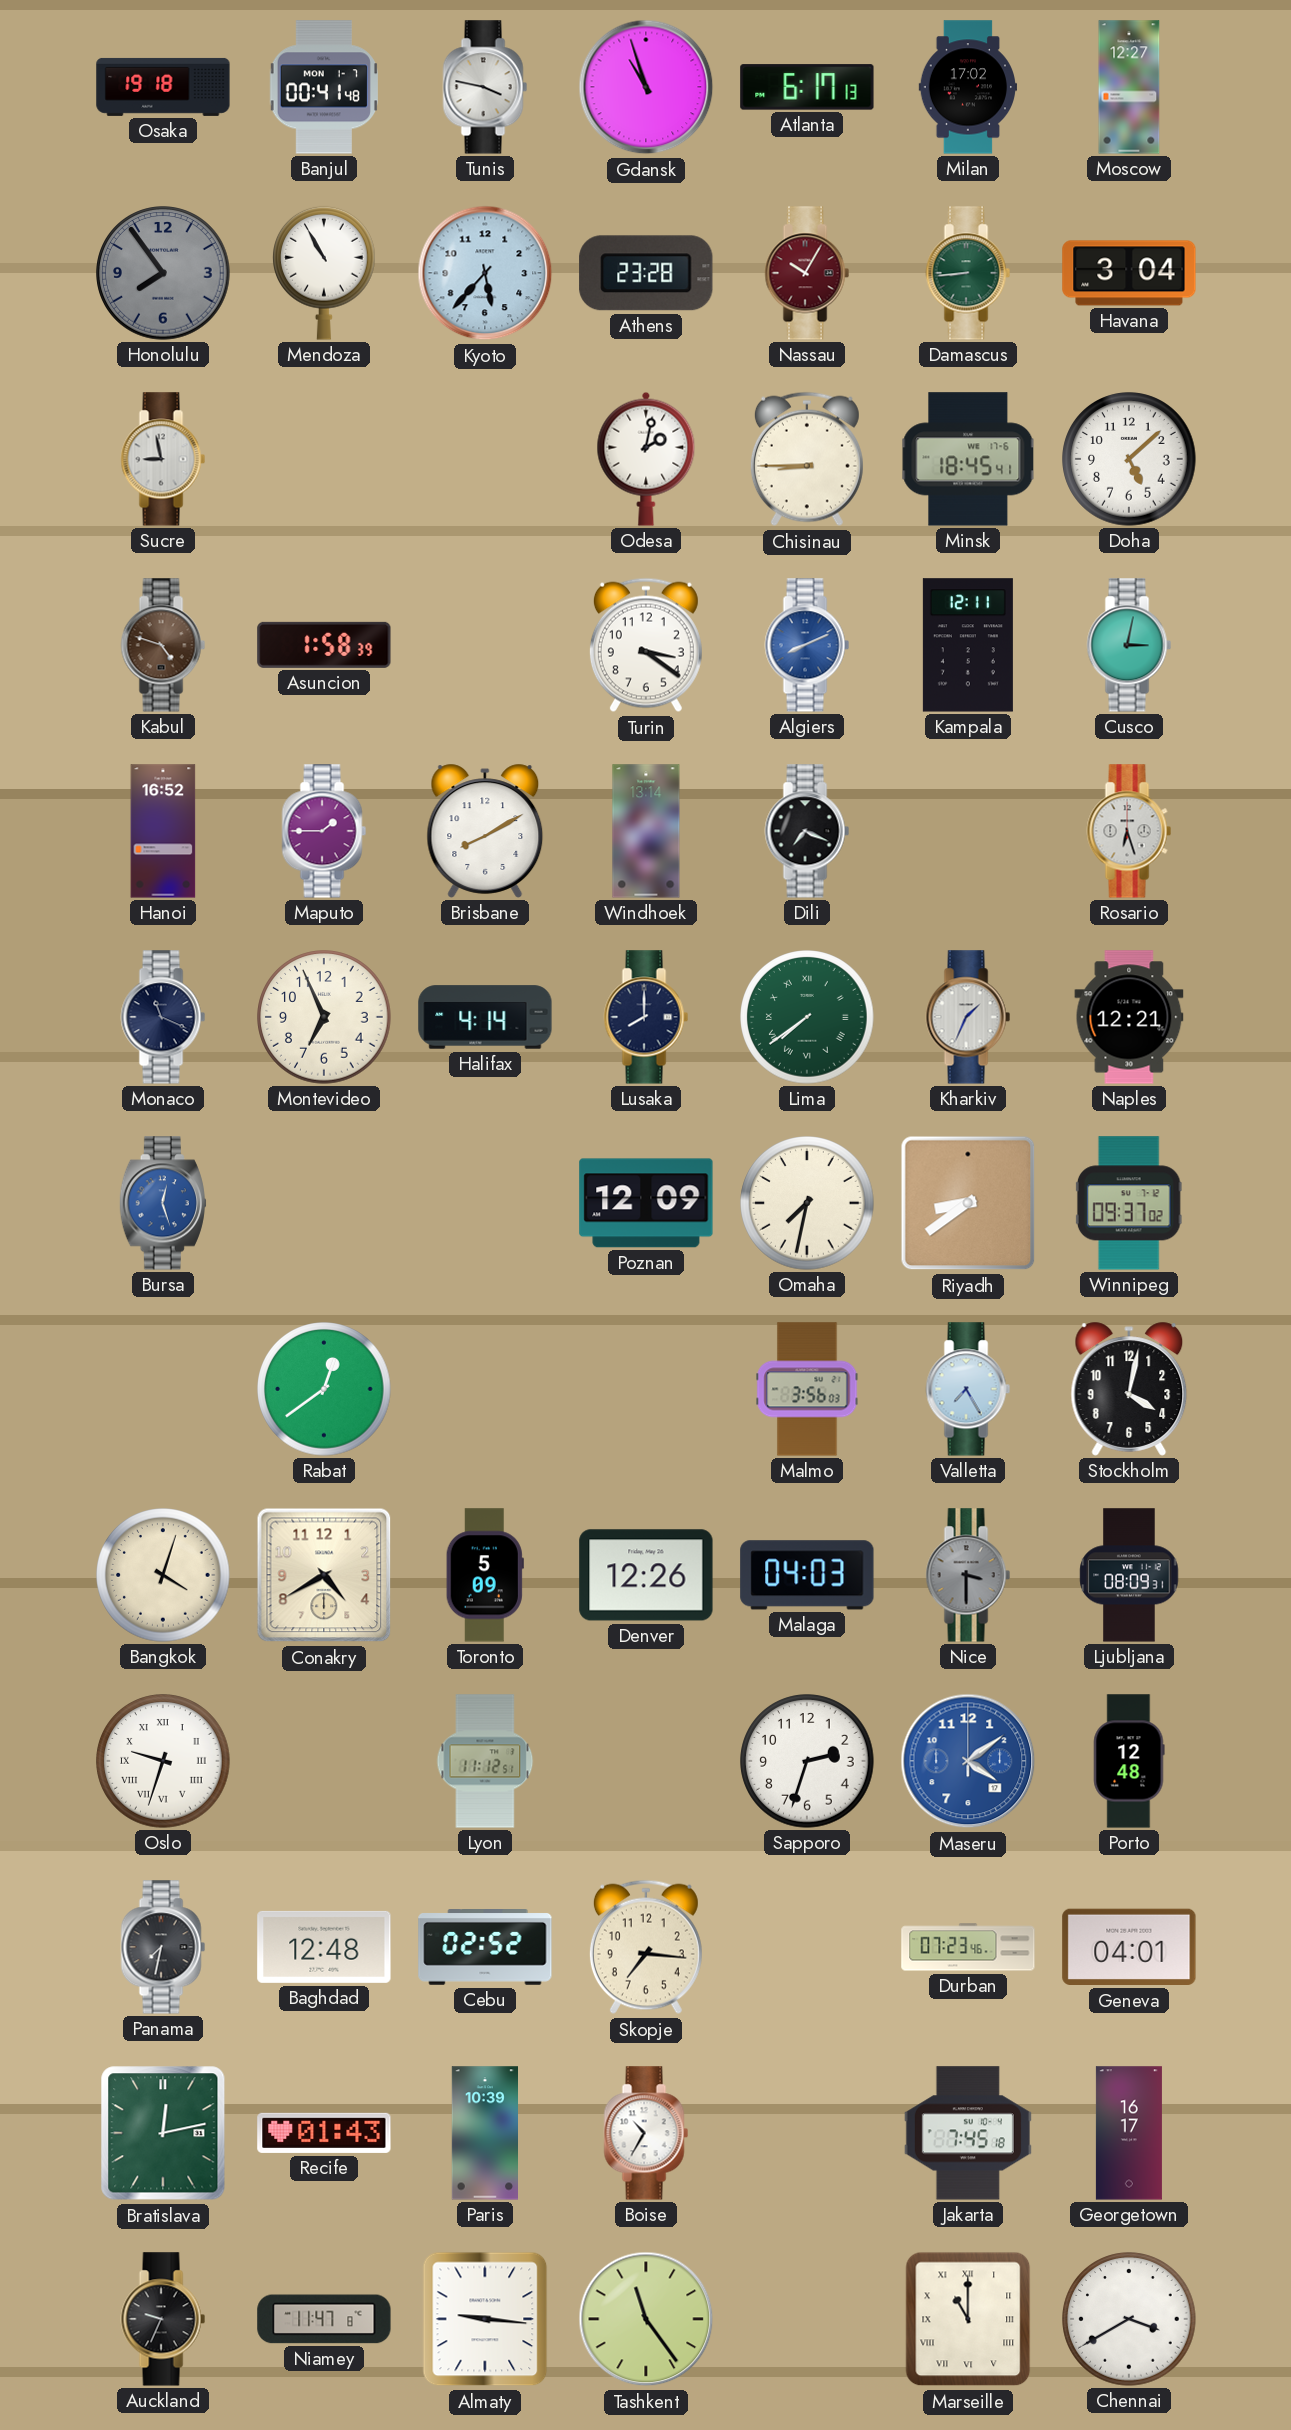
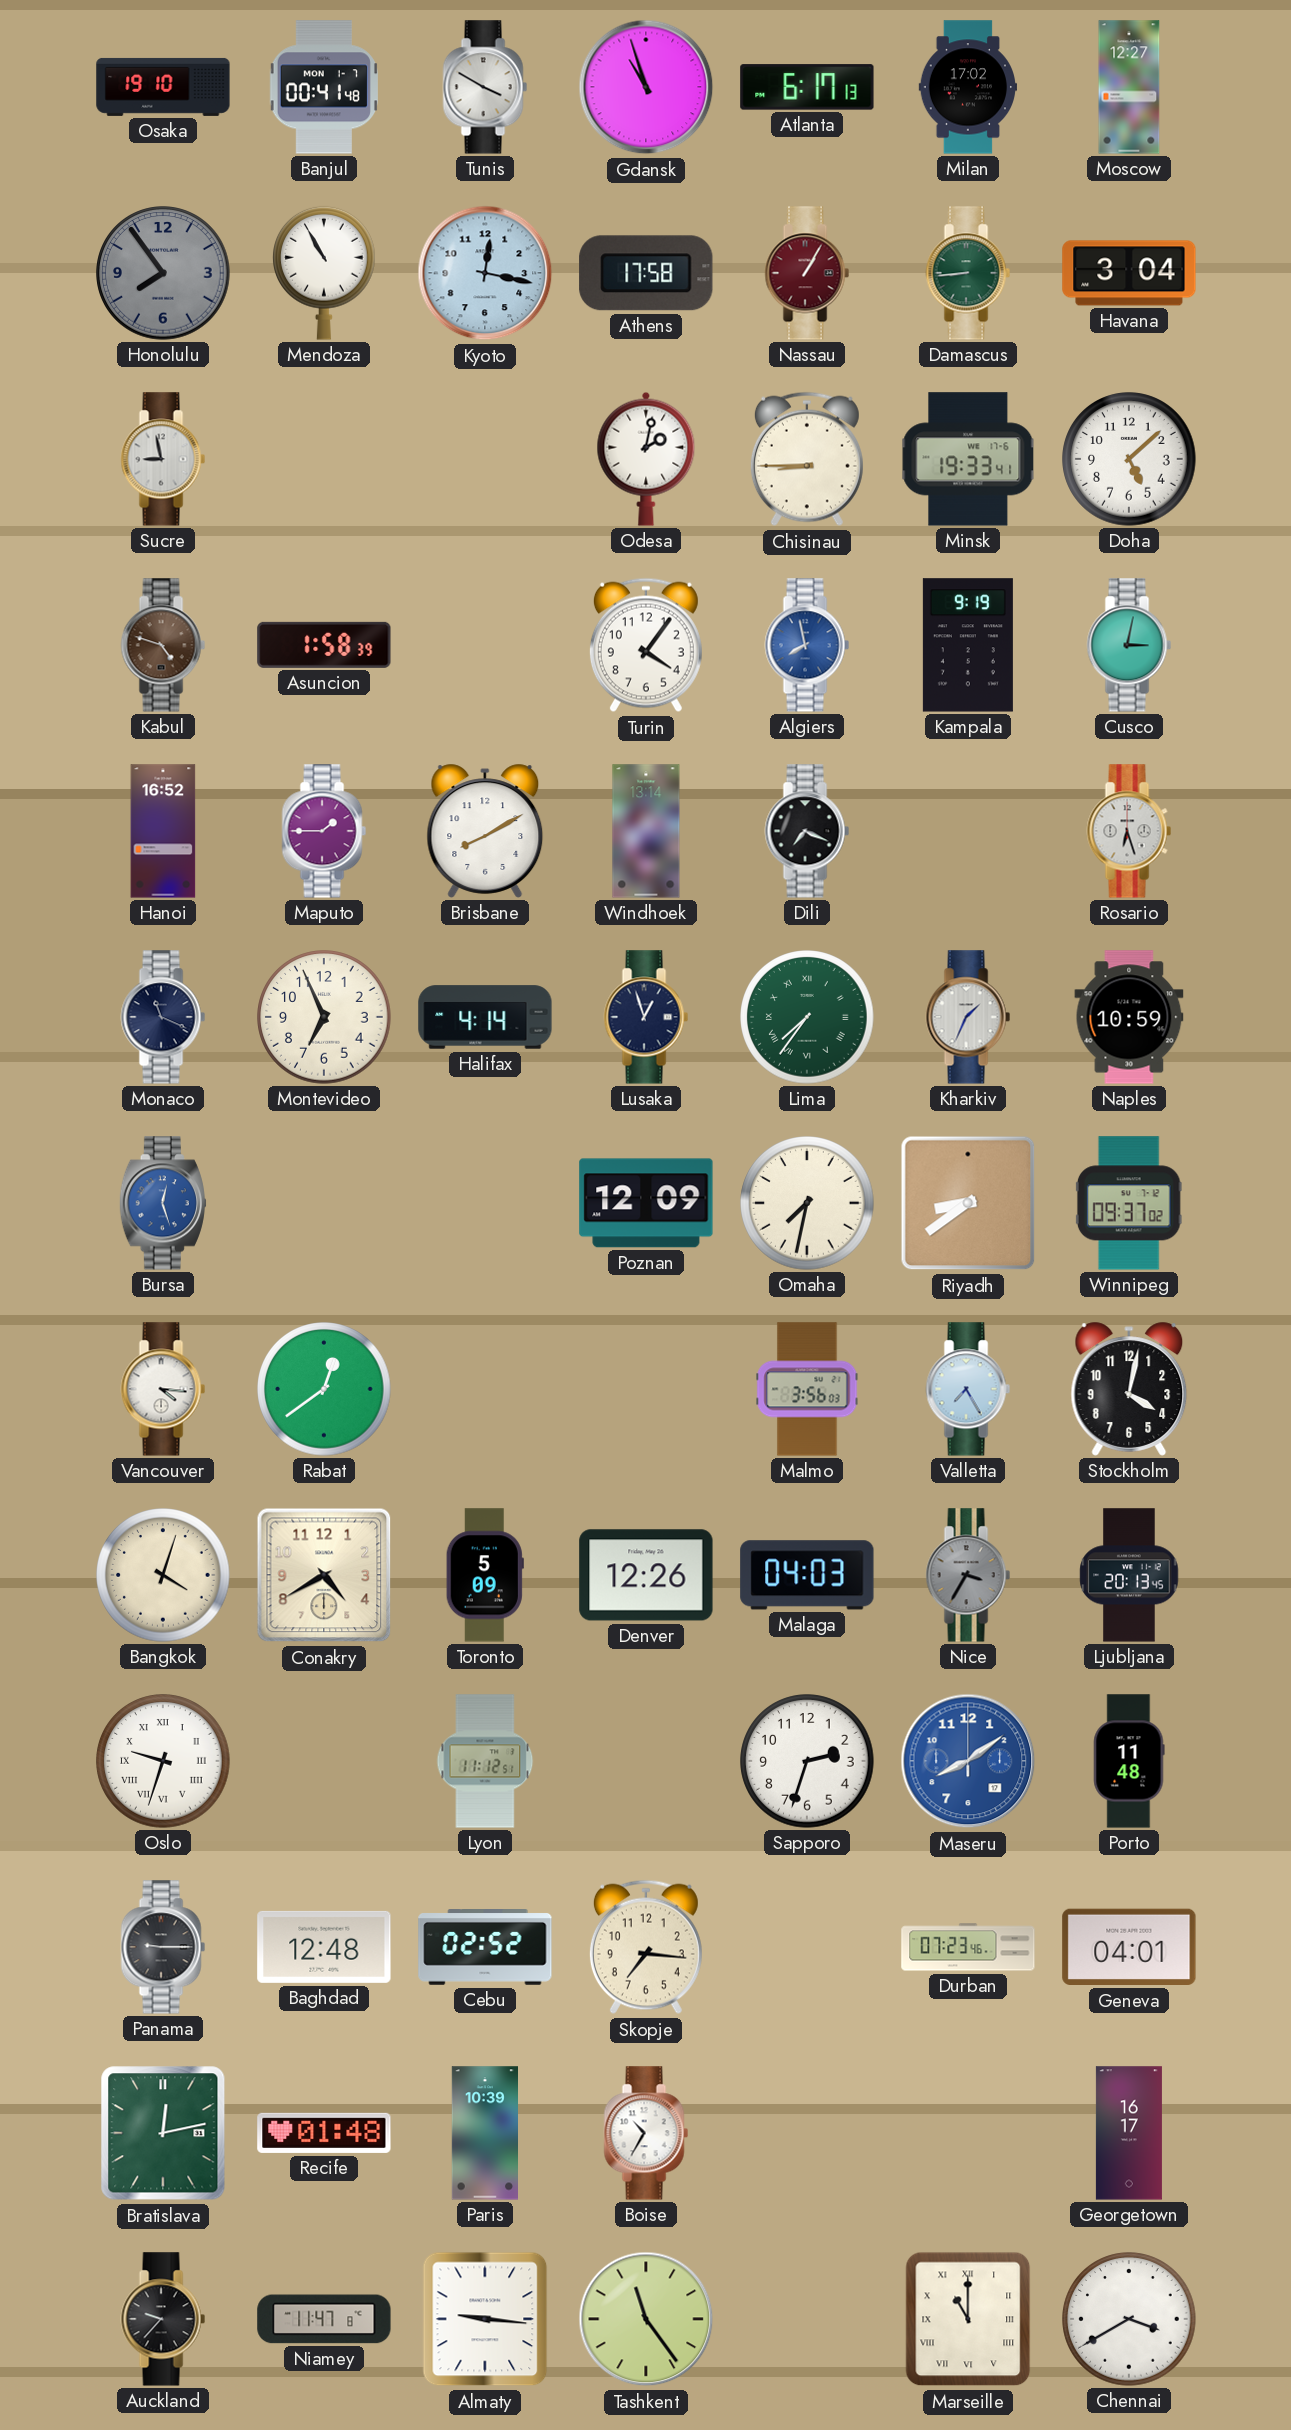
Osaka: 19:18 -> 19:10 (163, 87)
Tunis: 3:47 -> 3:50 (485, 87)
Kyoto: 5:37 -> 12:17 (485, 273)
Athens: 23:28 -> 17:58 (646, 273)
Nassau: 10:05 -> 1:05 (807, 273)
Minsk: 18:45 -> 19:33 (968, 459)
Turin: 3:21 -> 4:06 (646, 645)
Algiers: 8:11 -> 7:58 (807, 645)
Kampala: 12:11 -> 9:19 (968, 645)
Lusaka: 8:00 -> 12:57 (646, 1017)
Lima: 7:39 -> 7:36 (807, 1017)
Naples: 12:21 -> 10:59 (1129, 1017)
Vancouver: none -> 4:16 (163, 1389)
Nice: 3:30 -> 3:35 (968, 1575)
Ljubljana: 08:09 -> 20:13 (1129, 1575)
Maseru: 4:09 -> 8:09 (968, 1761)
Porto: 12:48 -> 11:48 (1129, 1761)
Panama: 7:32 -> 9:15 (163, 1947)
Recife: 01:43 -> 01:48 (324, 2133)
Jakarta: 7:45 -> none (968, 2133)
Auckland: 9:34 -> 9:37 (163, 2319)
